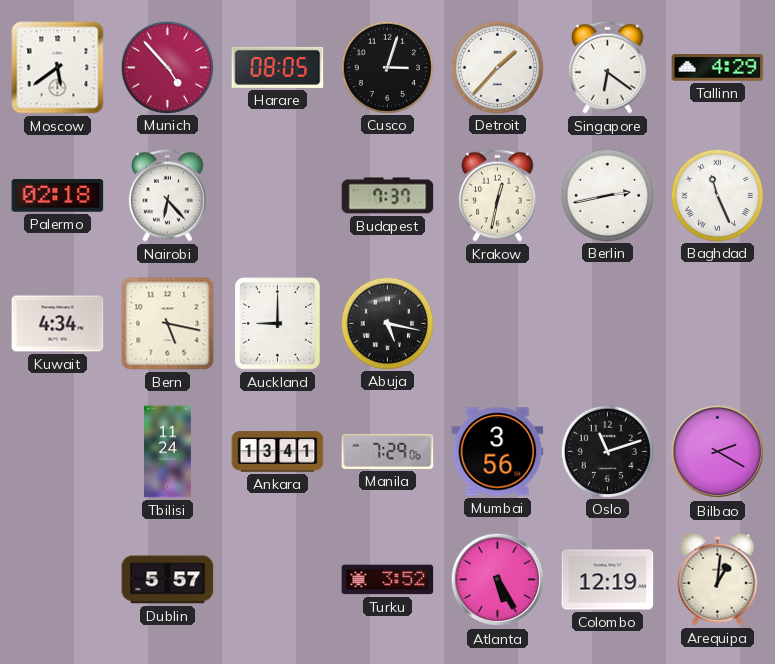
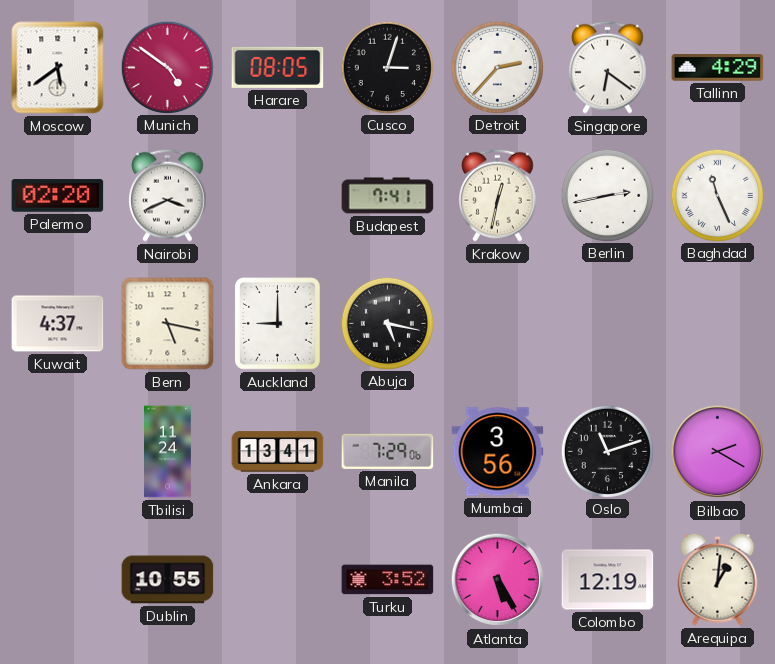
Munich: 4:53 -> 4:51 (167, 67)
Detroit: 1:37 -> 2:37 (497, 67)
Palermo: 02:18 -> 02:20 (58, 196)
Nairobi: 6:23 -> 3:41 (168, 195)
Budapest: 7:37 -> 7:41 (388, 196)
Kuwait: 4:34 -> 4:37 (58, 324)
Dublin: 5:57 -> 10:55 (168, 580)
